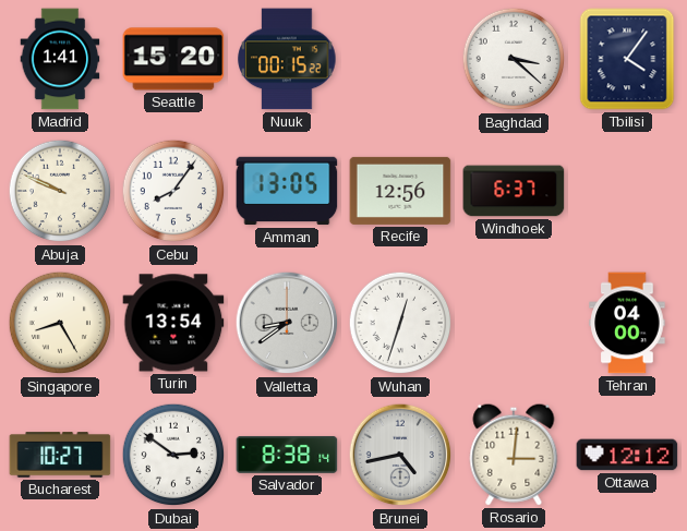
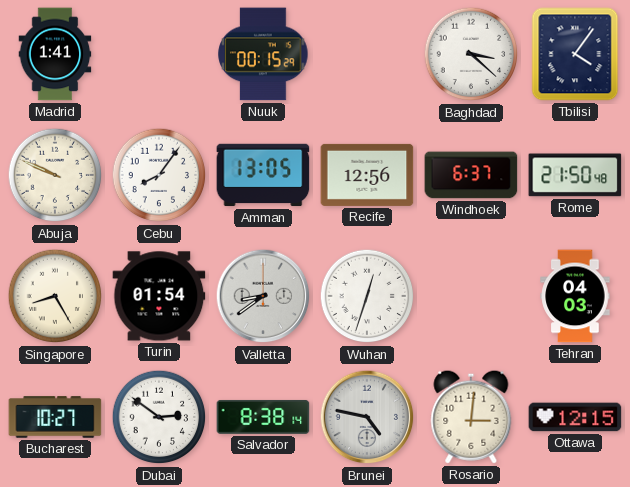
Seattle: 15:20 -> none (173, 59)
Nuuk: 00:15:22 -> 00:15:29 (263, 54)
Rome: none -> 21:50 (575, 175)
Turin: 13:54 -> 01:54 (159, 296)
Tehran: 04:00 -> 04:03 (575, 296)
Brunei: 4:43 -> 4:47 (367, 417)
Ottawa: 12:12 -> 12:15 (575, 417)
